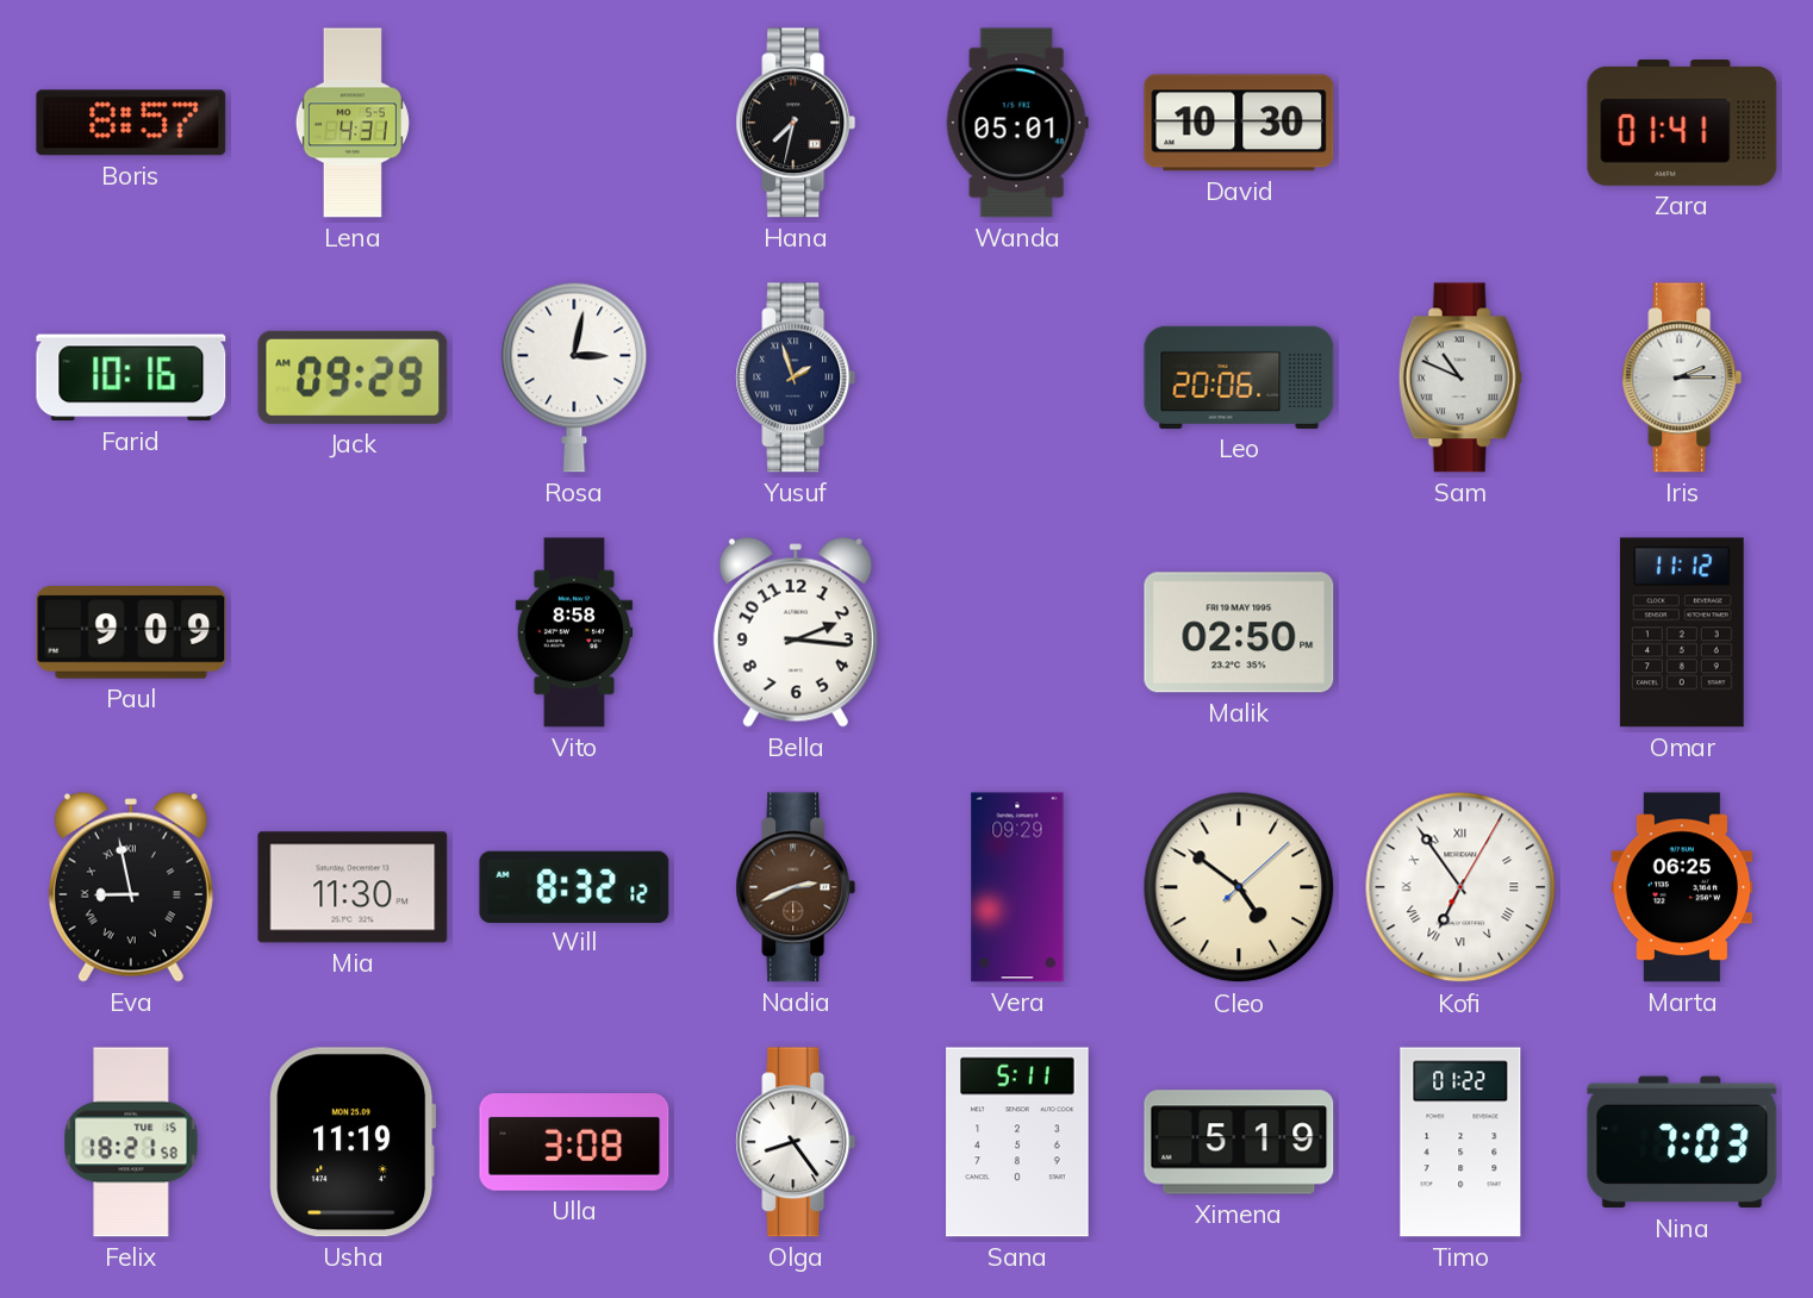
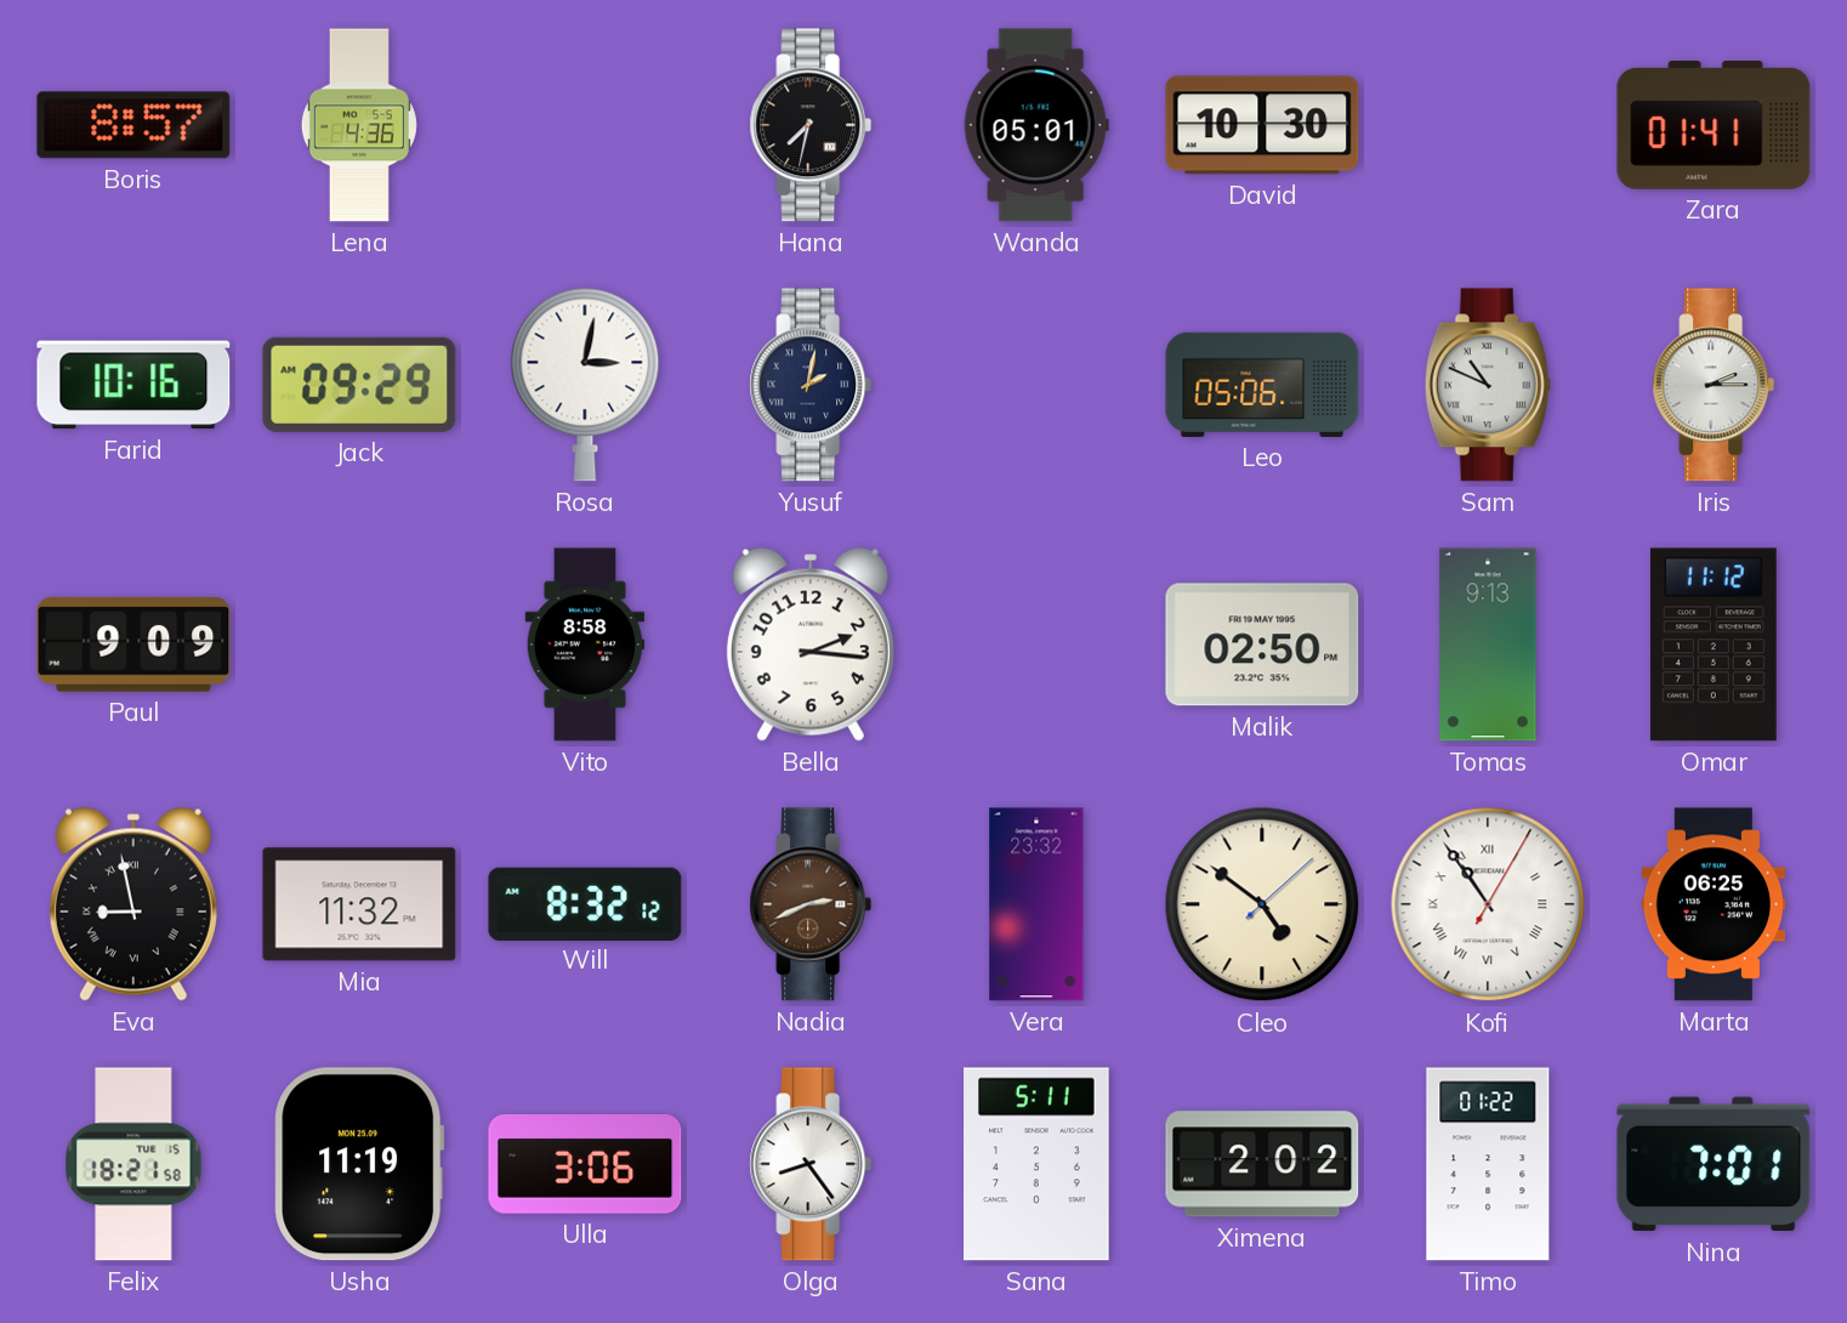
Lena: 4:31 -> 4:36 (359, 125)
Yusuf: 1:57 -> 2:02 (811, 385)
Leo: 20:06 -> 05:06 (1262, 385)
Tomas: none -> 9:13 (1488, 645)
Mia: 11:30 -> 11:32 (359, 904)
Vera: 09:29 -> 23:32 (1036, 904)
Kofi: 6:54 -> 10:54 (1488, 904)
Ulla: 3:08 -> 3:06 (585, 1165)
Ximena: 5:19 -> 2:02 (1262, 1164)
Nina: 7:03 -> 7:01 (1714, 1164)
